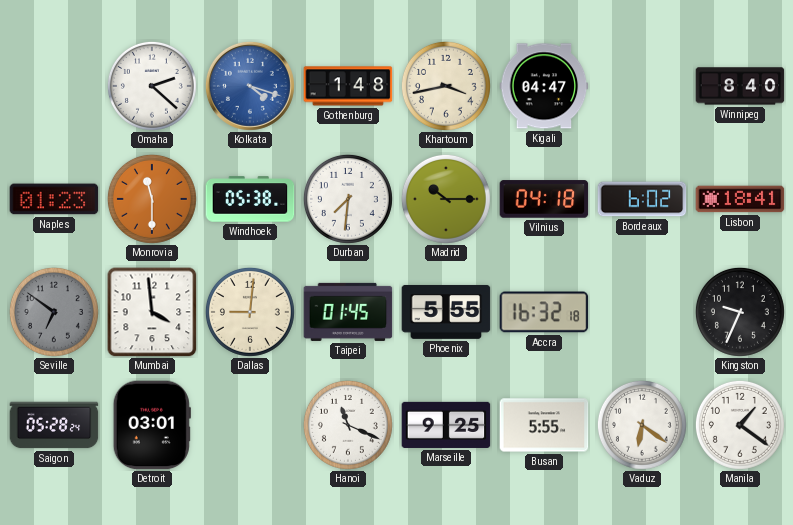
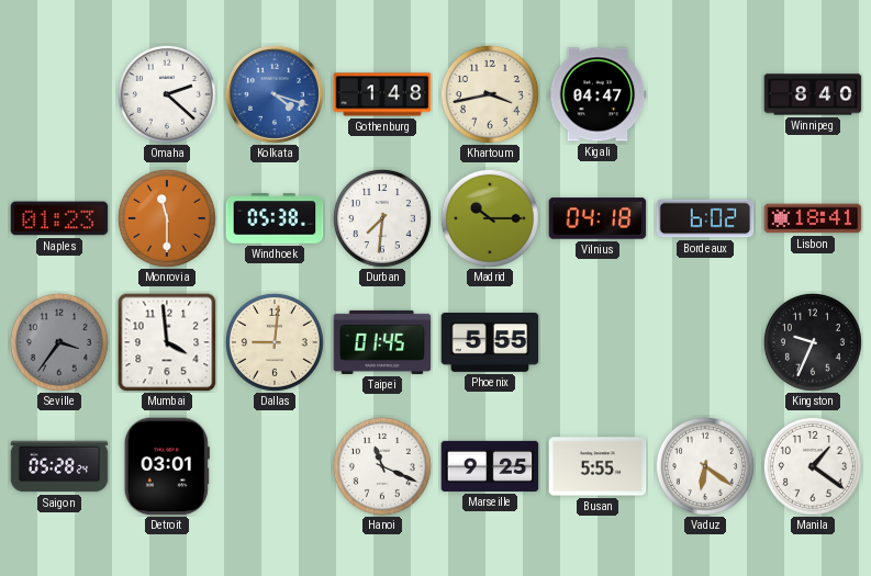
Seville: 6:51 -> 3:36 (59, 342)
Accra: 16:32 -> none (544, 312)
